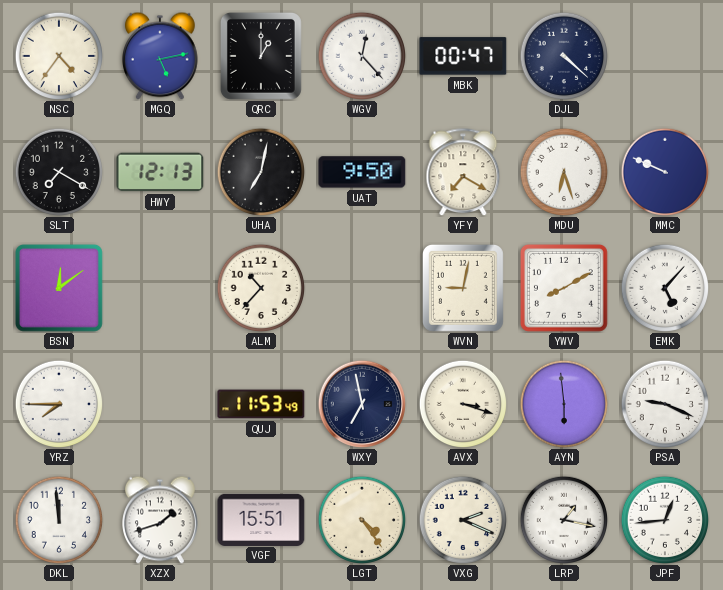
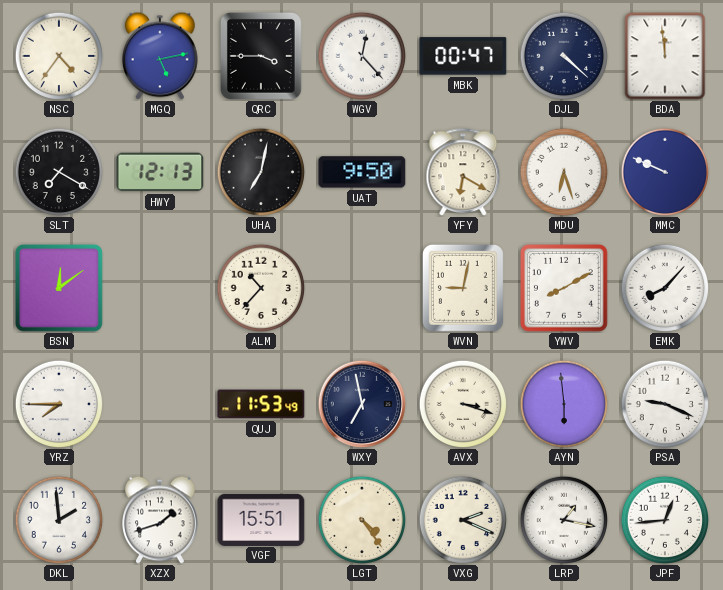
QRC: 1:00 -> 3:45 (261, 56)
BDA: none -> 11:59 (665, 56)
YFY: 7:20 -> 6:20 (463, 172)
EMK: 5:07 -> 8:07 (665, 288)
DKL: 11:59 -> 1:59 (59, 520)
